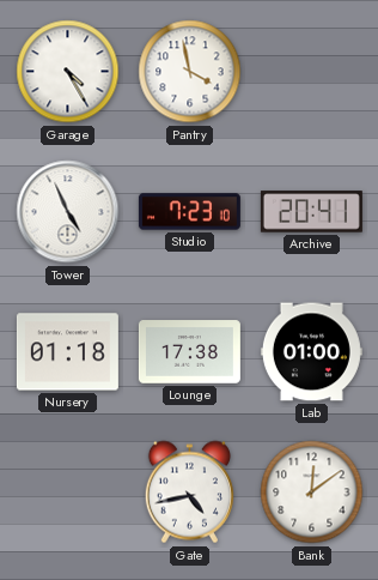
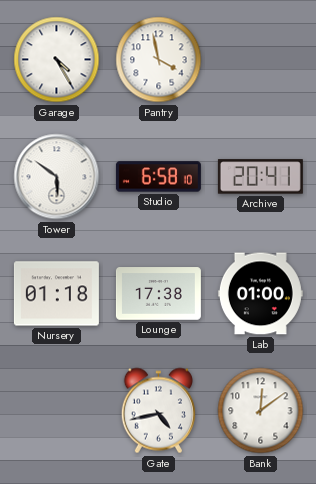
Tower: 4:56 -> 5:51 (57, 177)
Studio: 7:23 -> 6:58 (158, 177)
